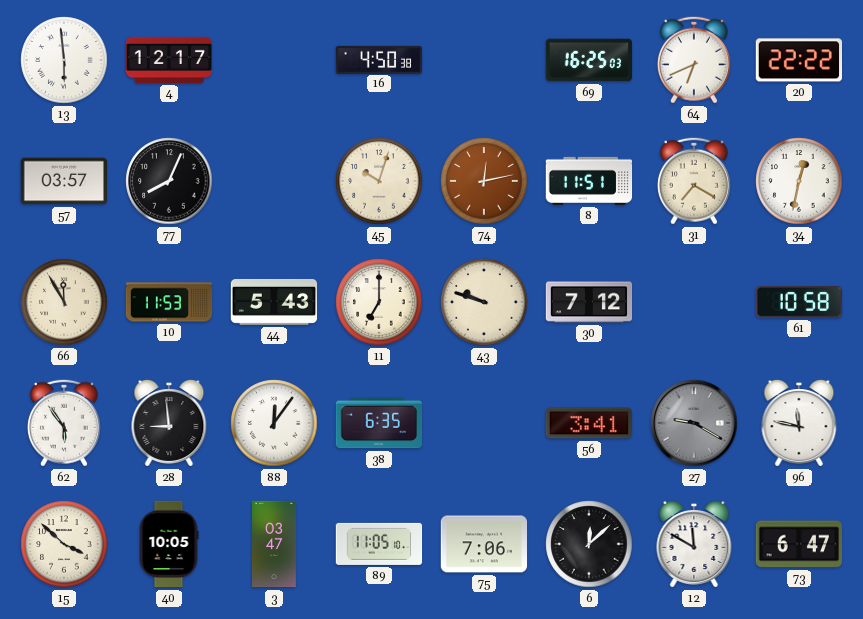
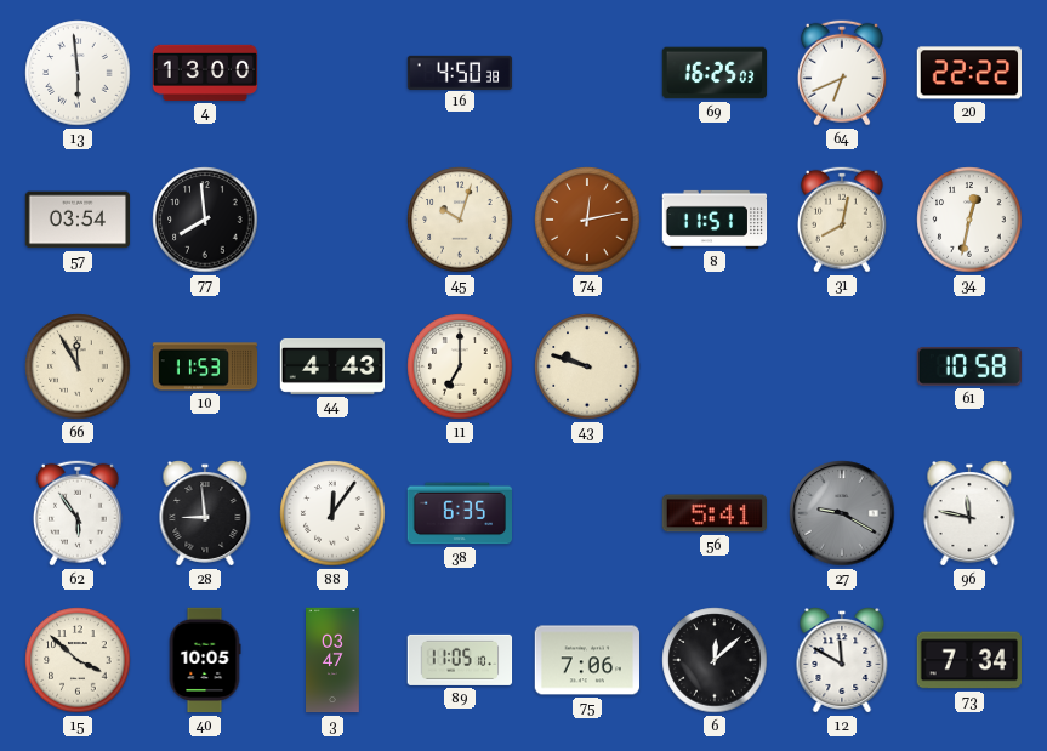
4: 12:17 -> 13:00 (205, 73)
57: 03:57 -> 03:54 (78, 220)
77: 8:04 -> 7:59 (205, 220)
31: 7:20 -> 8:02 (842, 220)
44: 5:43 -> 4:43 (332, 366)
30: 7:12 -> none (589, 302)
56: 3:41 -> 5:41 (715, 513)
73: 6:47 -> 7:34 (968, 660)
